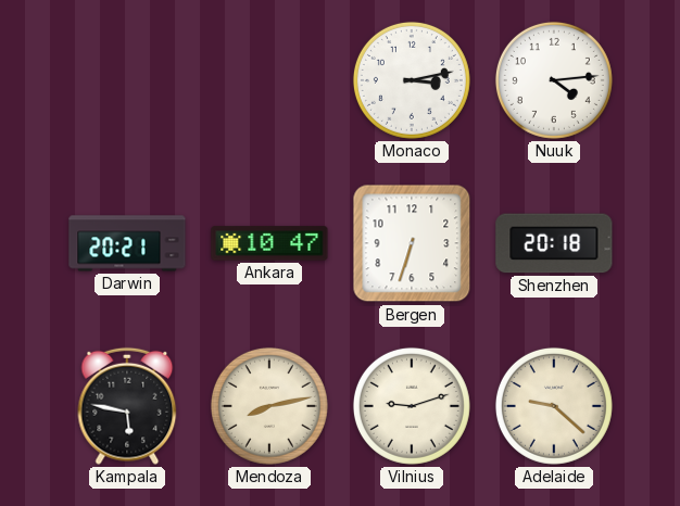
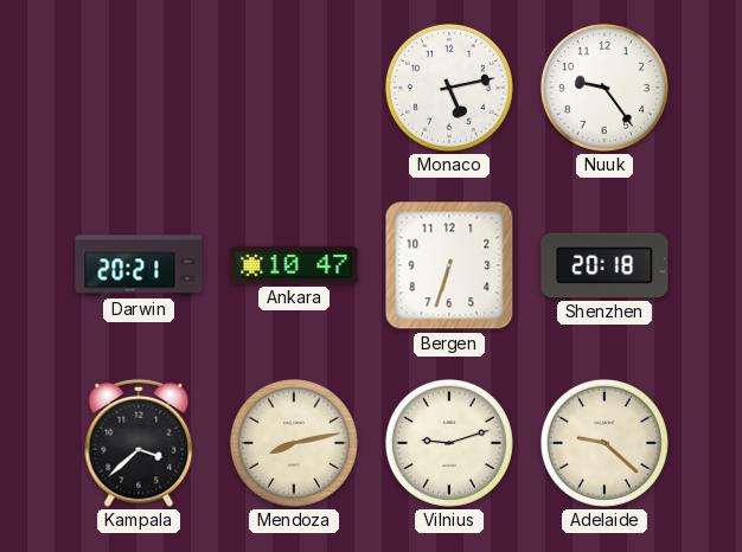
Monaco: 3:13 -> 5:13 (449, 88)
Nuuk: 4:14 -> 9:24 (605, 88)
Kampala: 5:47 -> 3:38 (139, 443)
